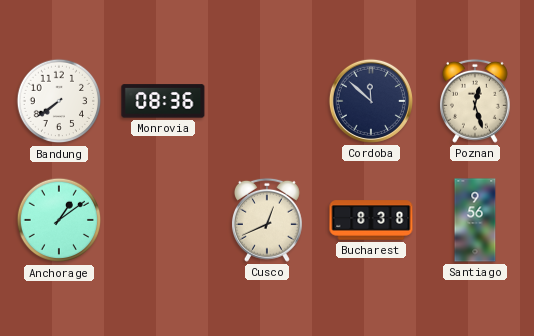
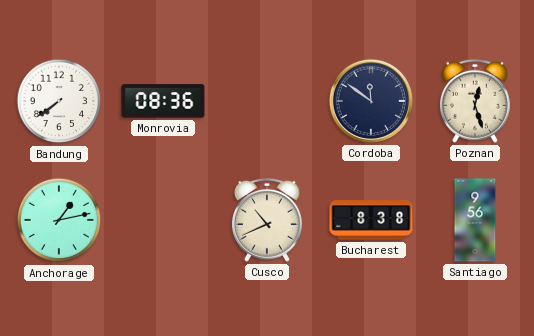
Cordoba: 11:52 -> 11:51 (371, 101)
Anchorage: 1:09 -> 1:13 (59, 220)
Cusco: 12:41 -> 10:41 (267, 220)
